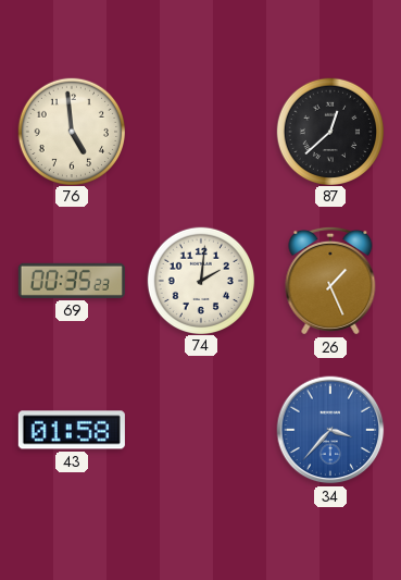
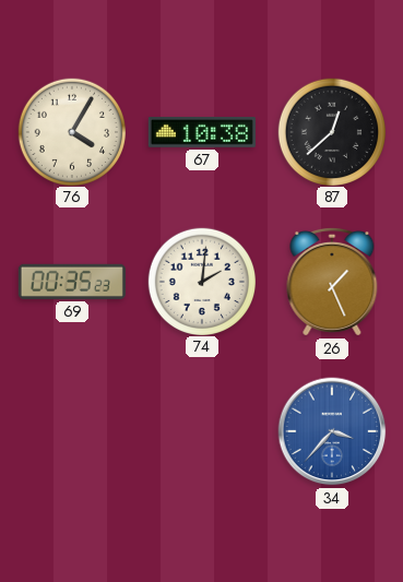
76: 4:59 -> 4:05 (71, 131)
67: none -> 10:38 (202, 133)
43: 01:58 -> none (72, 430)
